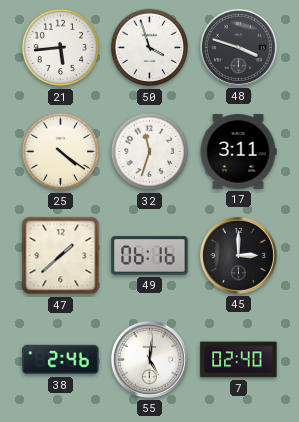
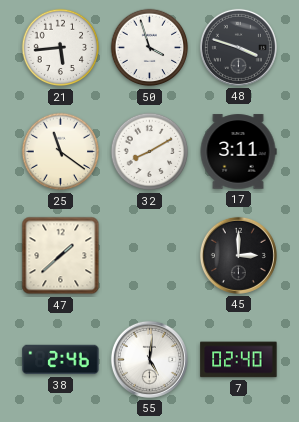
25: 4:21 -> 11:21 (61, 152)
32: 11:33 -> 8:10 (150, 152)
49: 06:16 -> none (150, 256)
